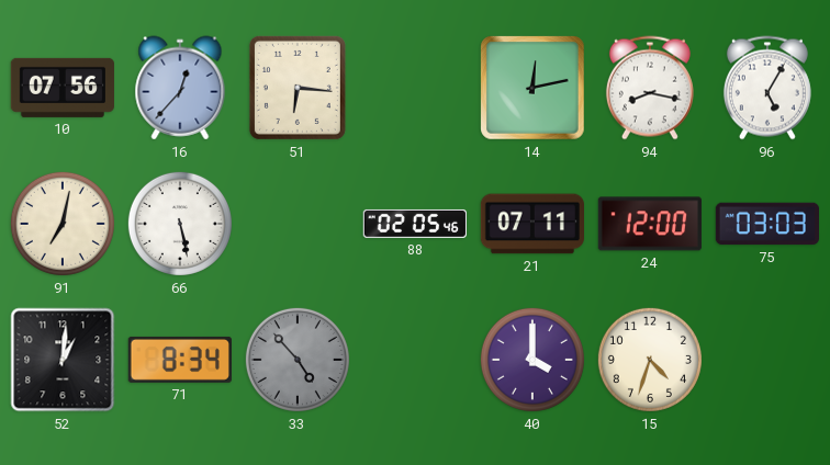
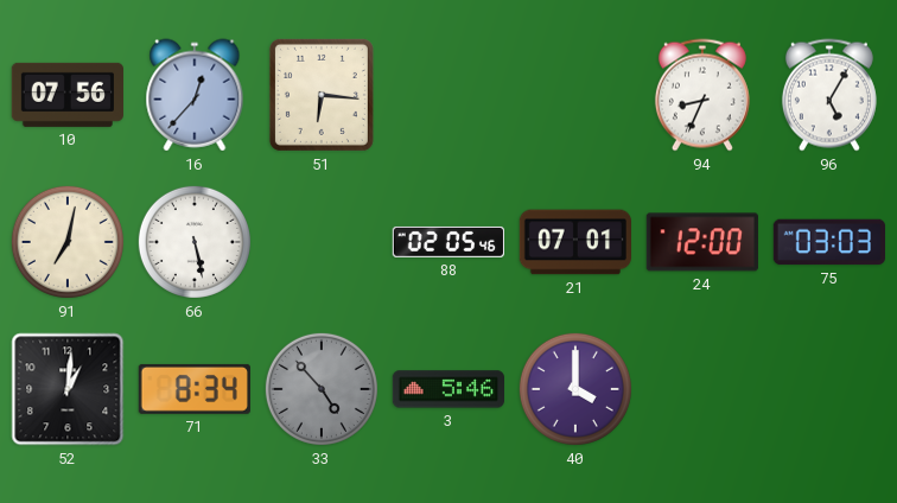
14: 12:13 -> none (532, 88)
94: 8:17 -> 8:34 (702, 95)
21: 07:11 -> 07:01 (574, 242)
3: none -> 5:46 (447, 389)
15: 4:33 -> none (650, 360)
